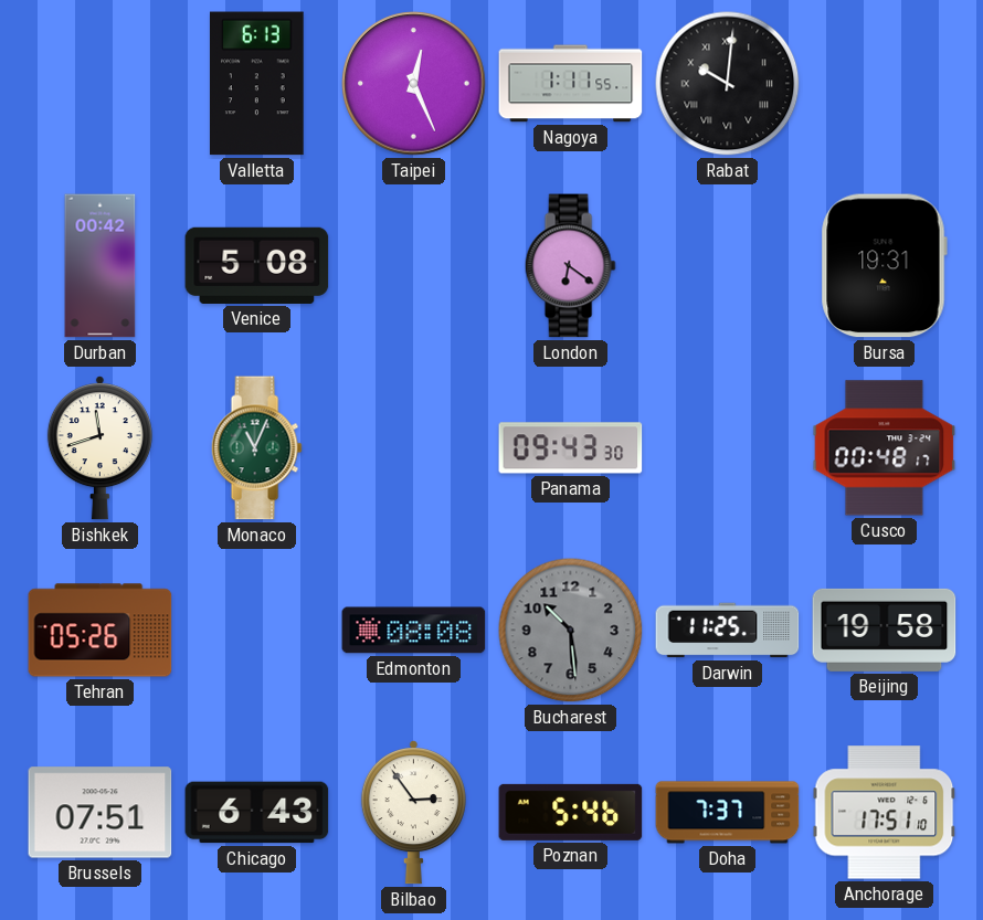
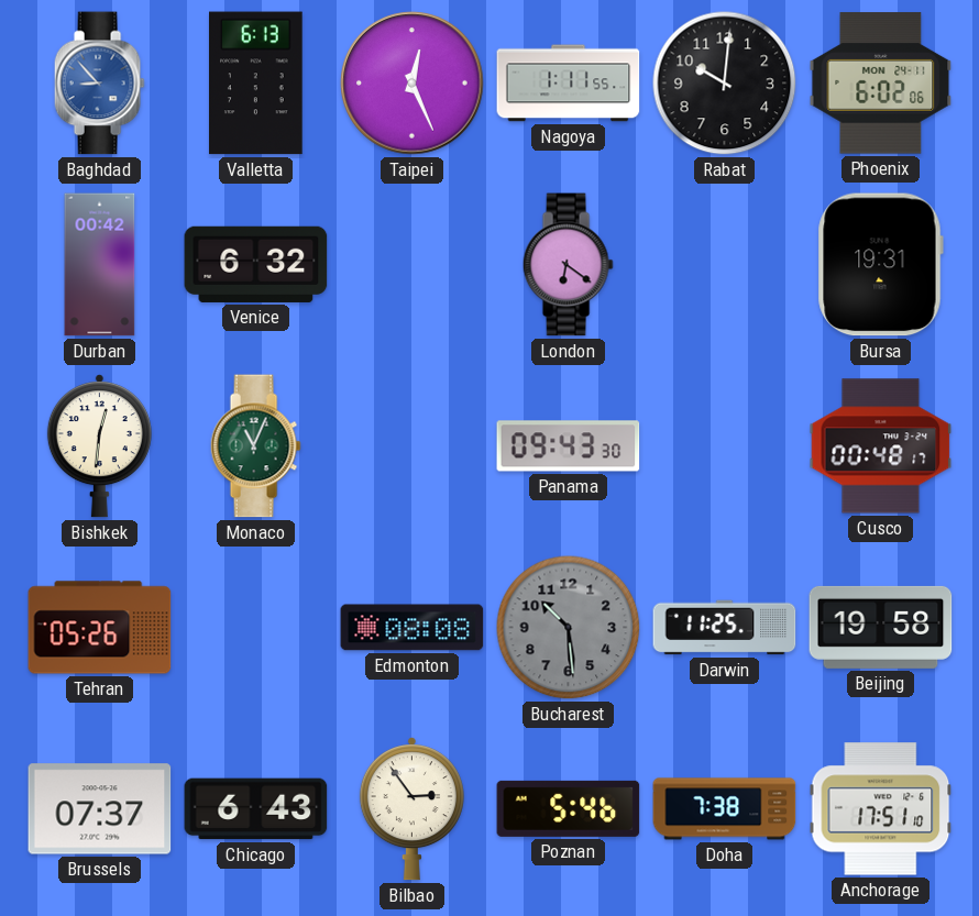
Baghdad: none -> 8:53 (99, 84)
Rabat numerals: Roman -> Arabic (725, 84)
Phoenix: none -> 6:02 (881, 84)
Venice: 5:08 -> 6:32 (256, 264)
Bishkek: 11:42 -> 12:31 (99, 446)
Brussels: 07:51 -> 07:37 (100, 809)
Doha: 7:37 -> 7:38 (725, 809)
